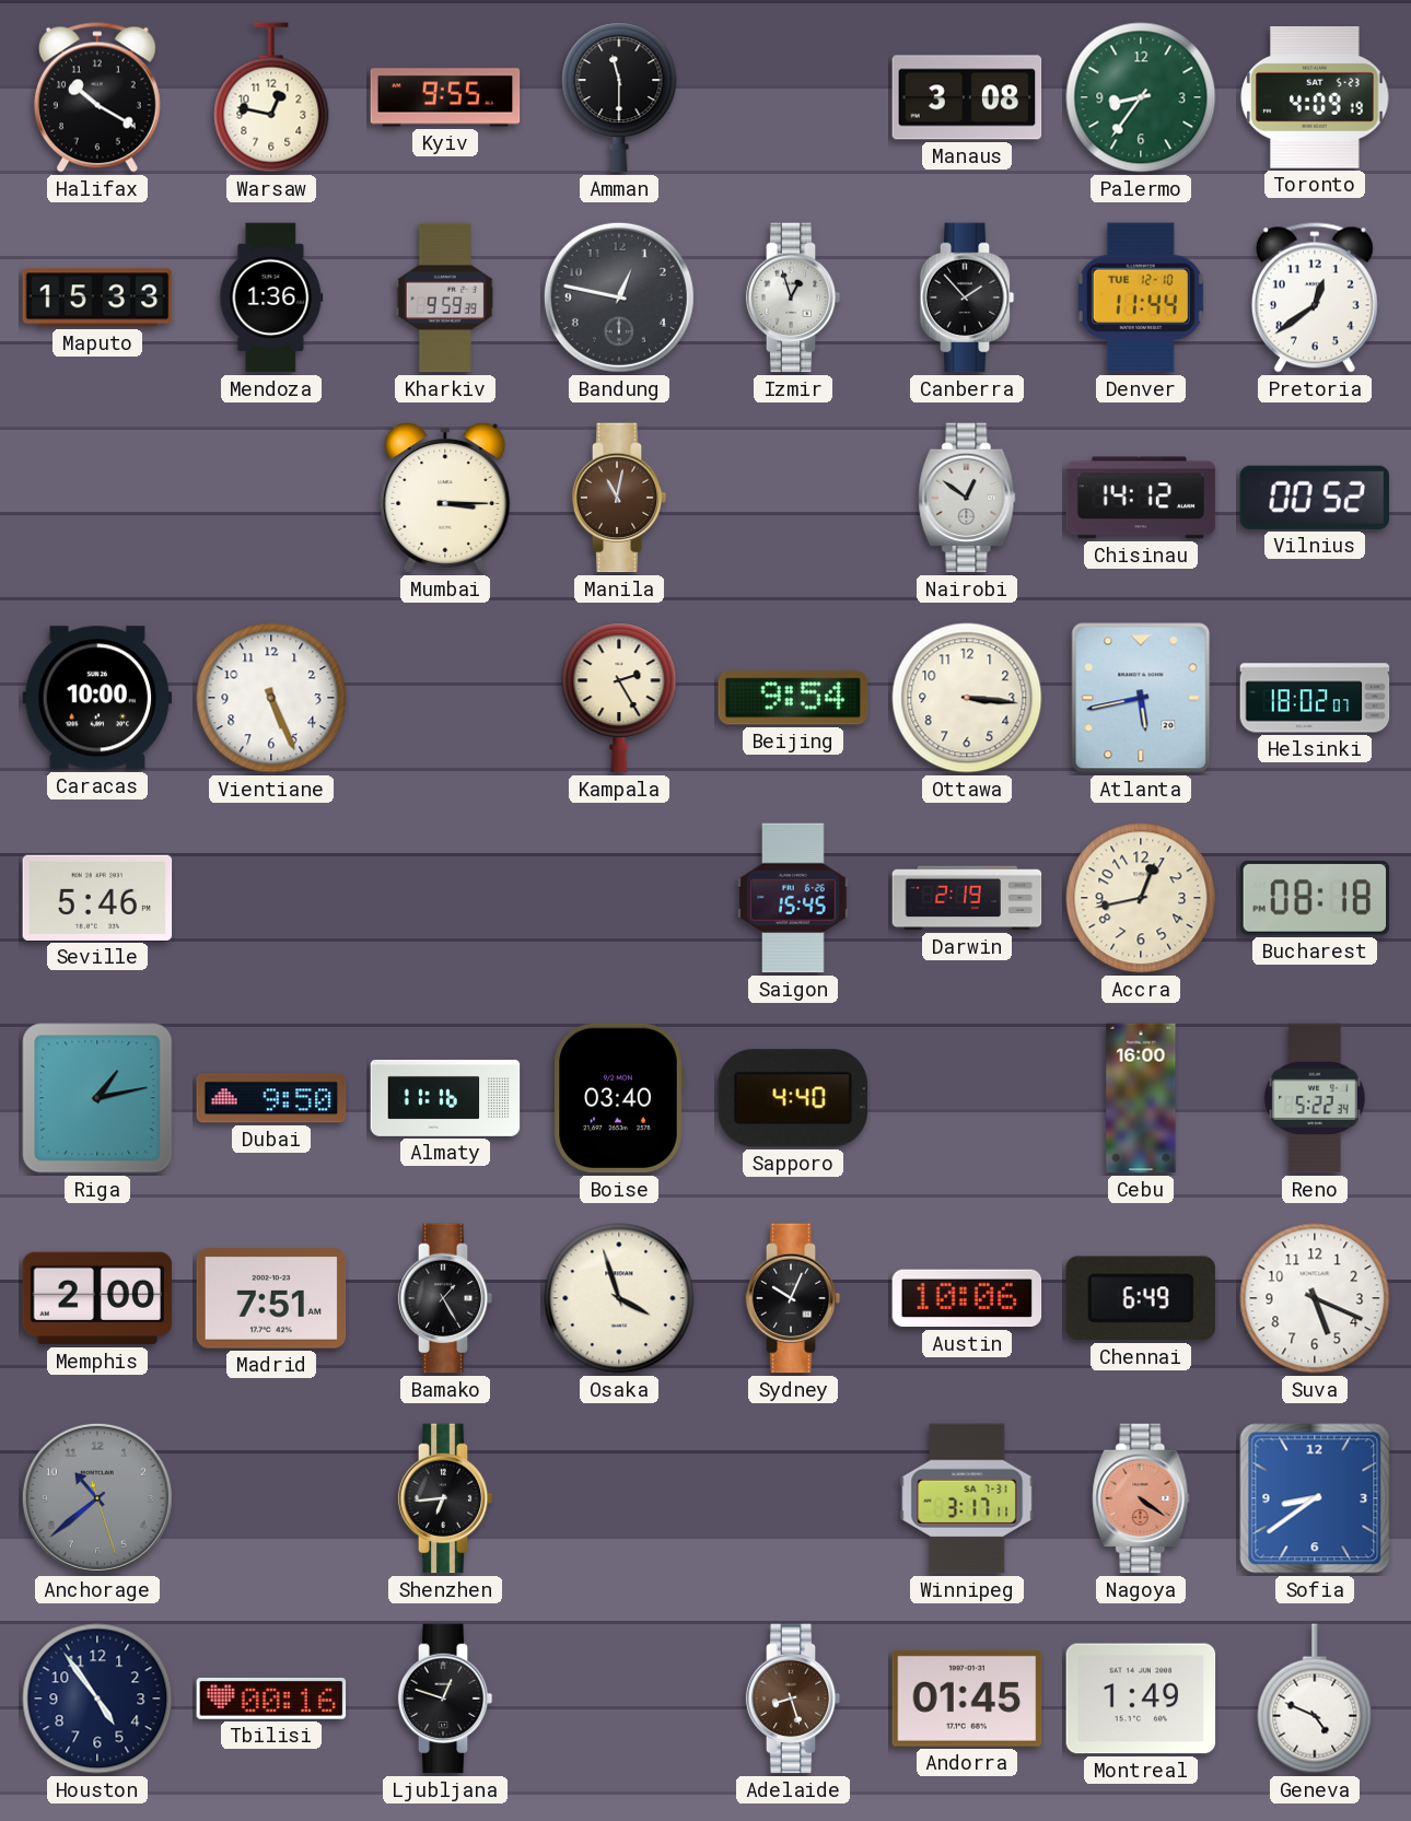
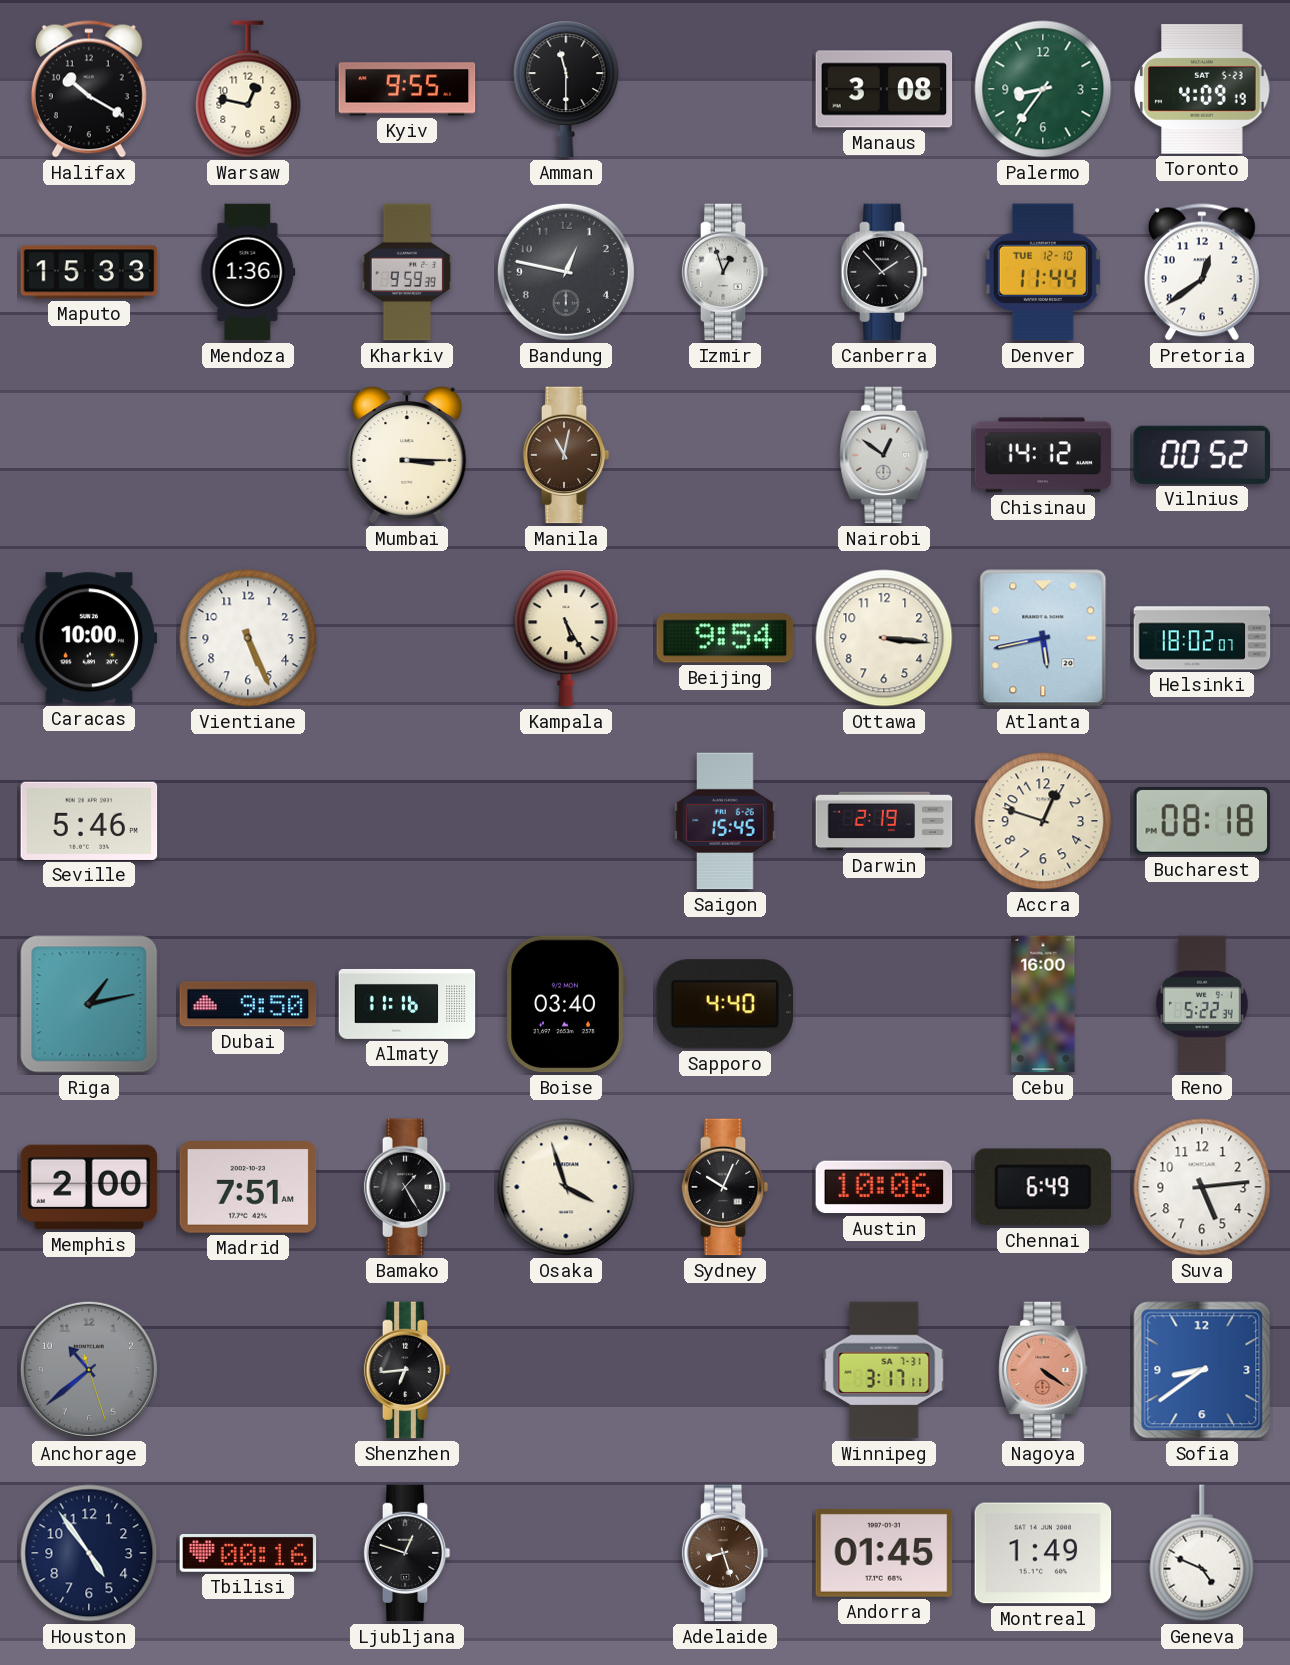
Kampala: 2:25 -> 5:25 (566, 638)
Accra: 12:43 -> 12:48 (1043, 821)
Suva: 5:19 -> 5:14 (1202, 1187)
